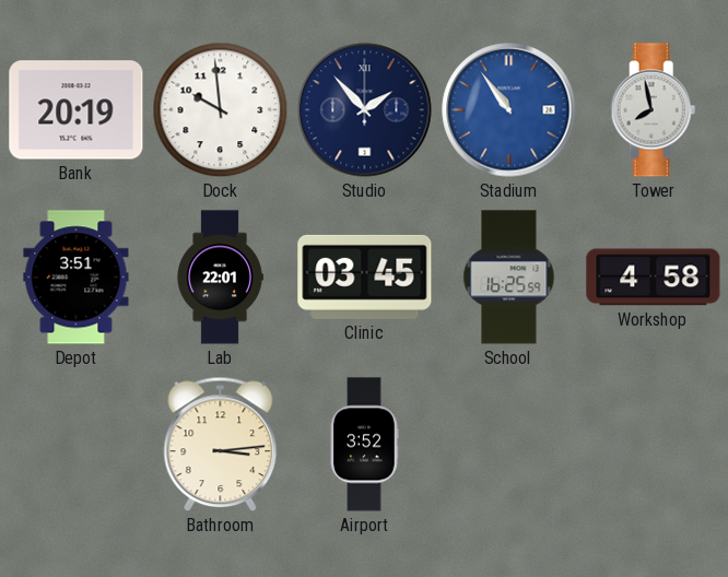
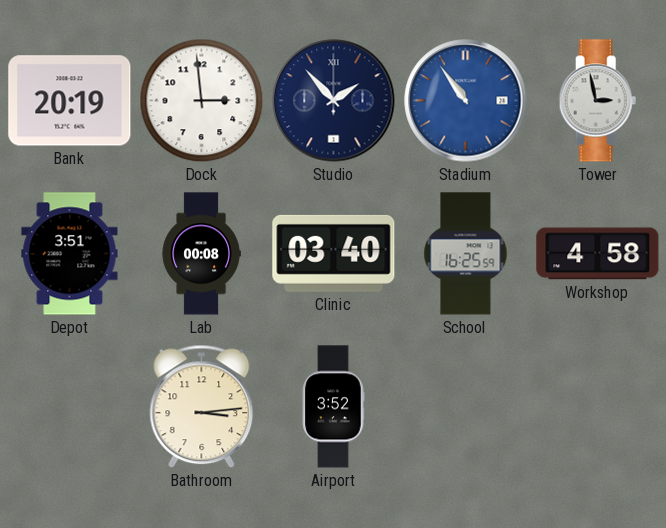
Dock: 9:59 -> 2:59 (202, 101)
Tower: 7:58 -> 2:58 (598, 101)
Lab: 22:01 -> 00:08 (201, 254)
Clinic: 03:45 -> 03:40 (334, 253)
